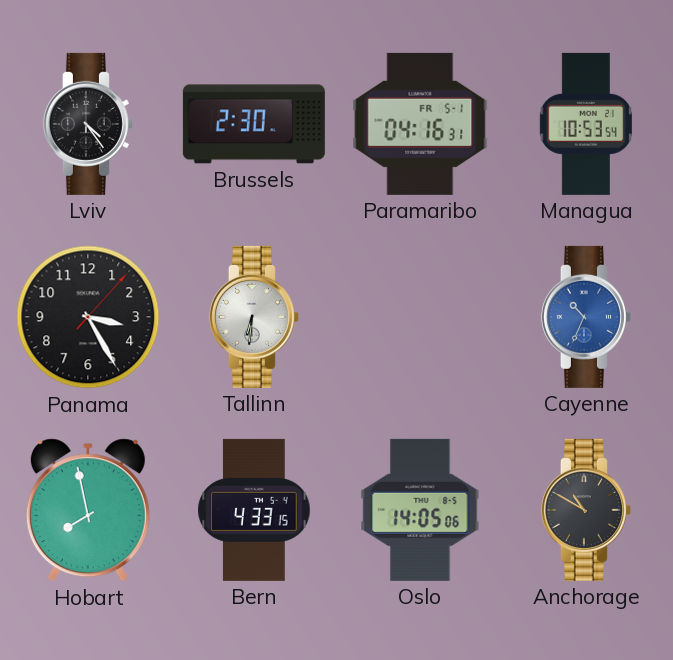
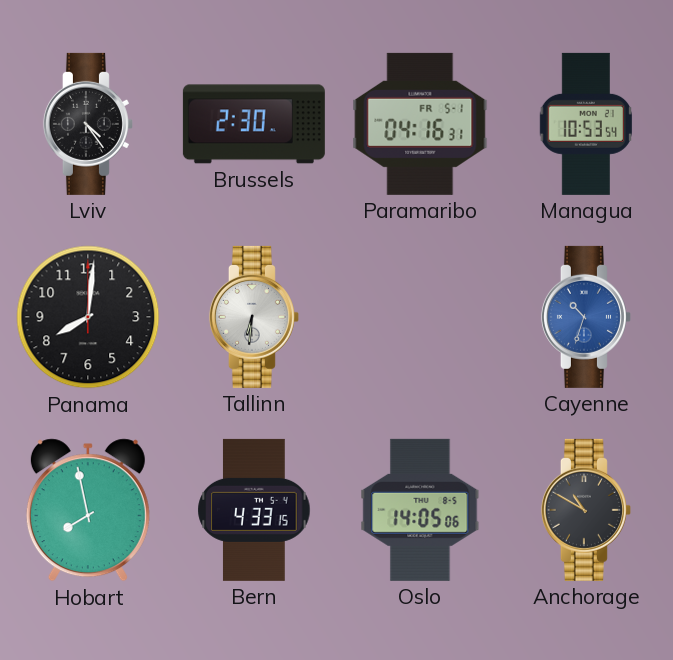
Panama: 3:25 -> 8:01 (88, 317)
Cayenne: 10:34 -> 10:33 (586, 317)
